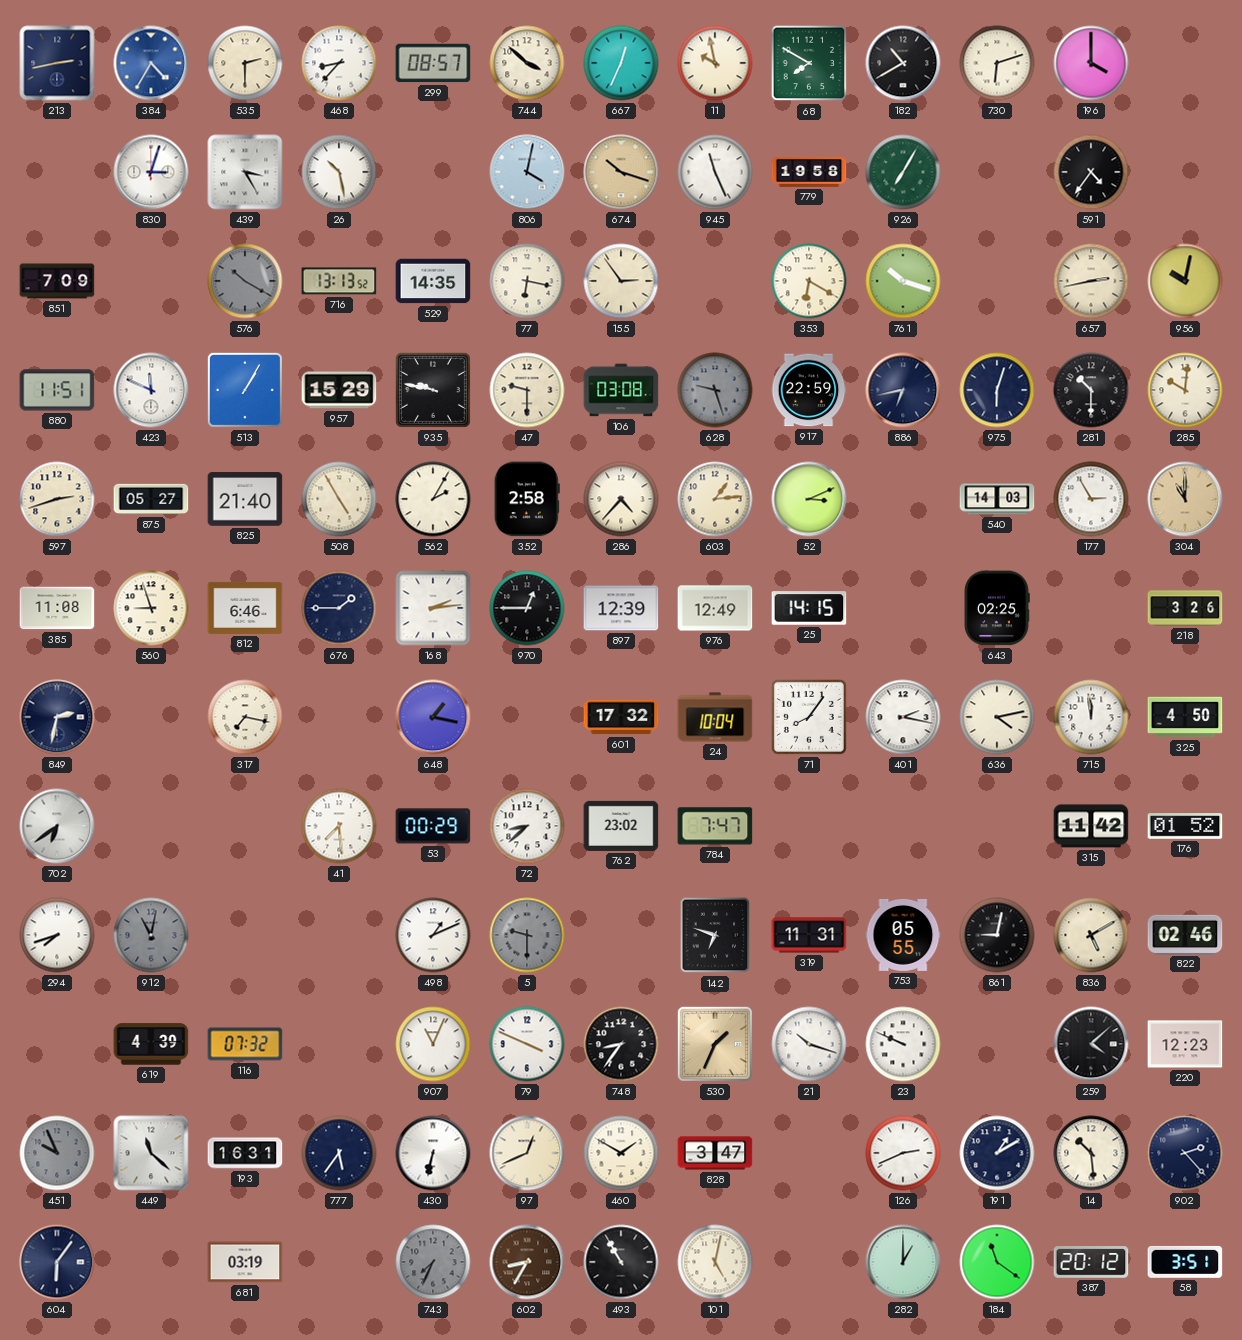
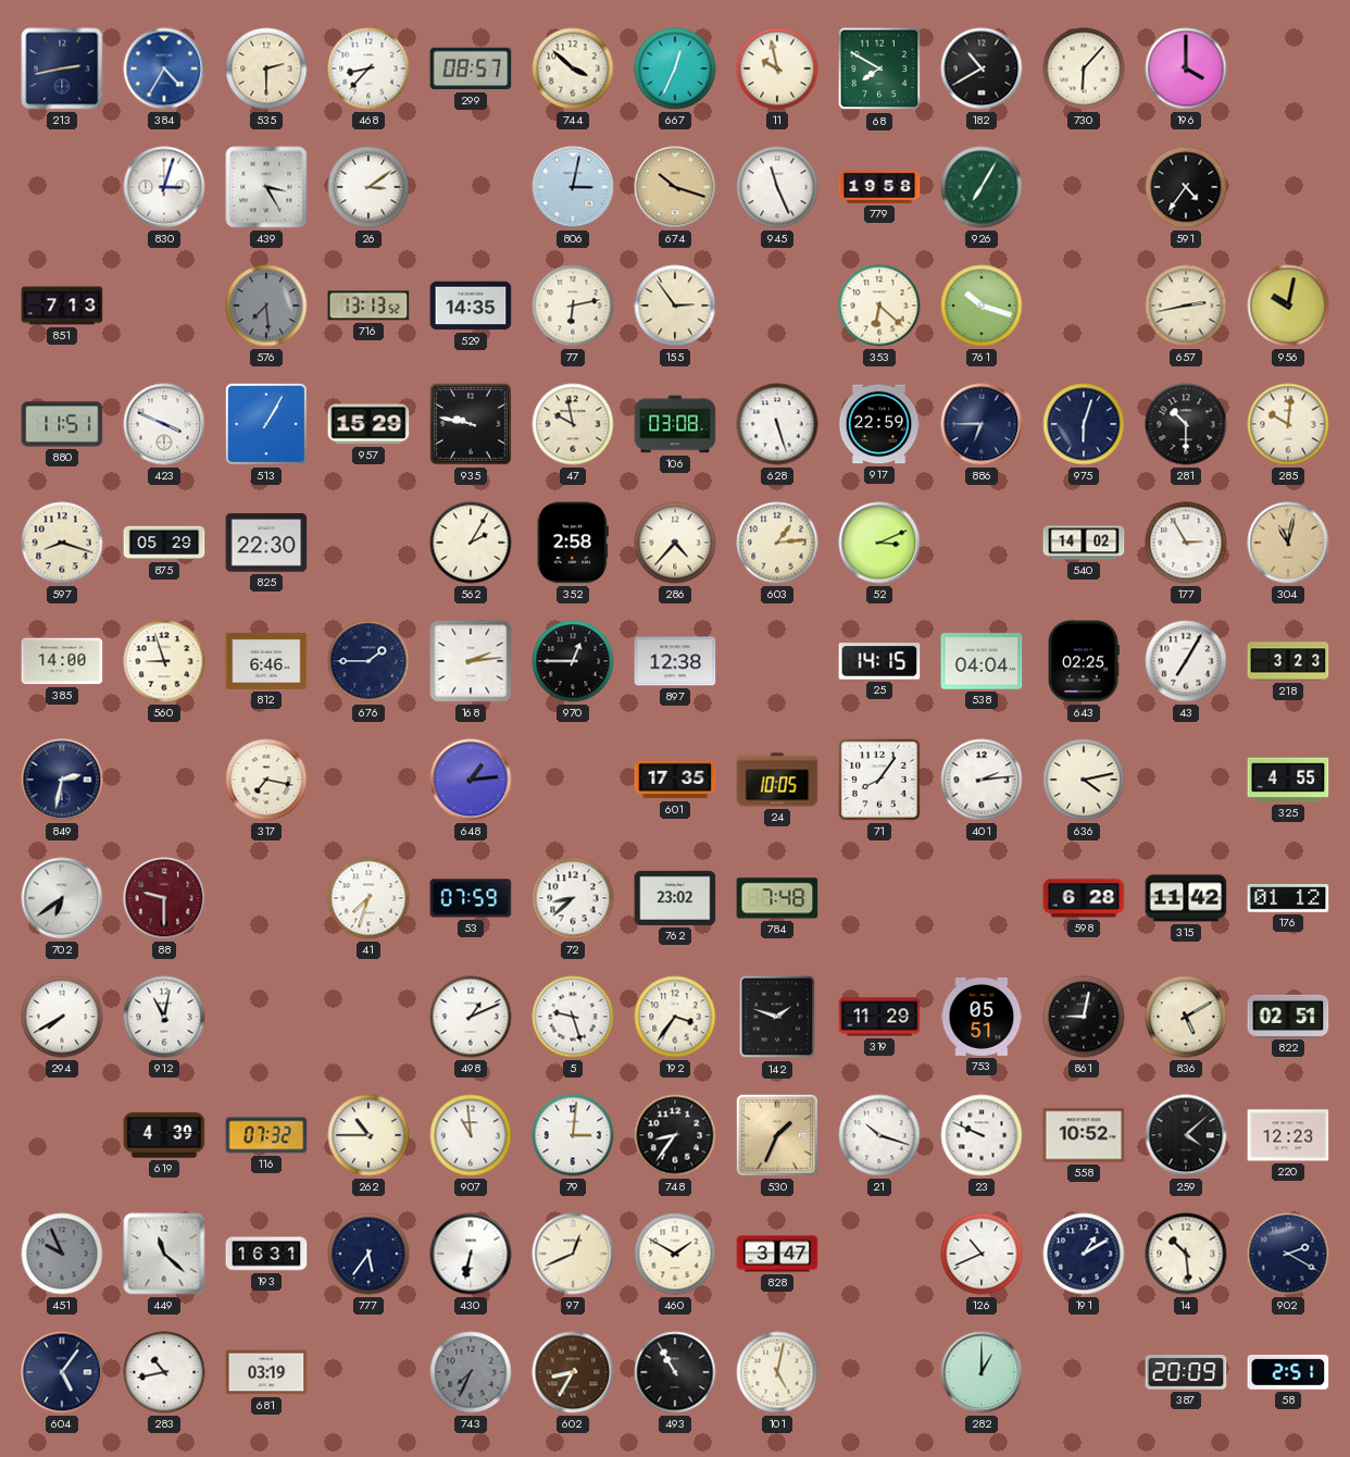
730: 6:12 -> 6:07 (1084, 69)
26: 10:28 -> 3:09 (368, 187)
806: 4:02 -> 3:02 (573, 187)
851: 7:09 -> 7:13 (62, 306)
576: 10:20 -> 7:29 (266, 306)
77: 6:17 -> 6:13 (573, 306)
353: 6:20 -> 6:22 (879, 306)
423: 11:49 -> 3:49 (164, 424)
47: 9:30 -> 9:58 (573, 424)
628: 9:27 -> 5:27 (777, 424)
628 dial: grey -> white (777, 424)
886: 6:43 -> 6:45 (982, 424)
597: 2:42 -> 8:18 (62, 543)
875: 05:27 -> 05:29 (164, 543)
825: 21:40 -> 22:30 (266, 543)
508: 4:55 -> none (339, 499)
540: 14:03 -> 14:02 (1084, 543)
304: 11:00 -> 11:02 (1288, 543)
385: 11:08 -> 14:00 (62, 661)
897: 12:39 -> 12:38 (675, 661)
976: 12:49 -> none (715, 608)
538: none -> 04:04 (982, 661)
43: none -> 7:05 (1186, 661)
218: 3:26 -> 3:23 (1288, 661)
648: 1:17 -> 1:14 (471, 780)
601: 17:32 -> 17:35 (675, 780)
24: 10:04 -> 10:05 (777, 780)
401: 2:17 -> 2:14 (982, 780)
715: 11:59 -> none (1091, 717)
325: 4:50 -> 4:55 (1288, 780)
88: none -> 9:30 (164, 898)
41: 7:29 -> 7:33 (368, 898)
53: 00:29 -> 07:59 (471, 898)
784: 7:47 -> 7:48 (777, 898)
598: none -> 6:28 (1084, 898)
176: 01:52 -> 01:12 (1288, 898)
294: 7:42 -> 7:40 (62, 1017)
912 dial: grey -> white (164, 1017)
5: 9:30 -> 9:27 (573, 1017)
5 dial: grey -> white (573, 1017)
192: none -> 3:36 (675, 1017)
142: 6:48 -> 1:48 (777, 1017)
319: 11:31 -> 11:29 (879, 1017)
753: 05:55 -> 05:51 (982, 1017)
822: 02:46 -> 02:51 (1288, 1016)
262: none -> 10:45 (368, 1135)
907: 11:04 -> 10:59 (471, 1135)
79: 3:49 -> 3:01 (573, 1135)
558: none -> 10:52 (1084, 1135)
126: 2:41 -> 10:41 (982, 1254)
902: 2:23 -> 2:20 (1288, 1254)
604: 6:06 -> 5:06 (62, 1372)
283: none -> 10:43 (164, 1372)
184: 11:21 -> none (997, 1262)
387: 20:12 -> 20:09 (1186, 1372)
58: 3:51 -> 2:51 (1288, 1372)
